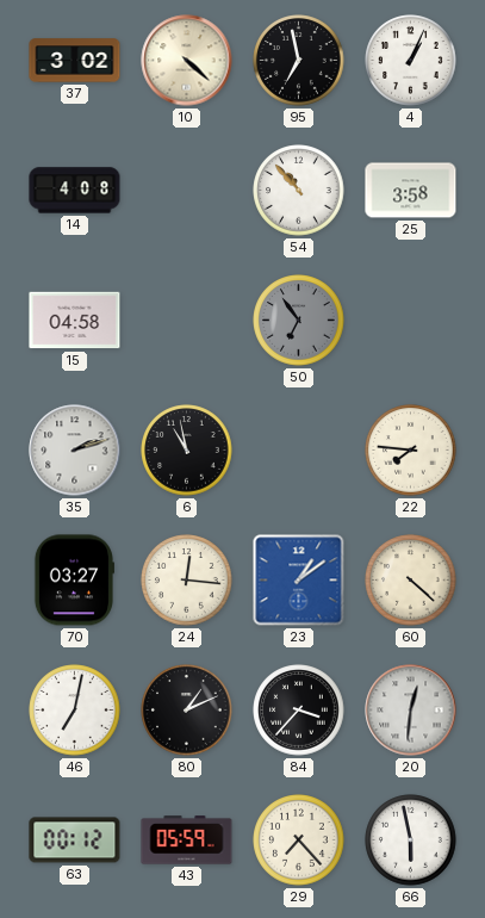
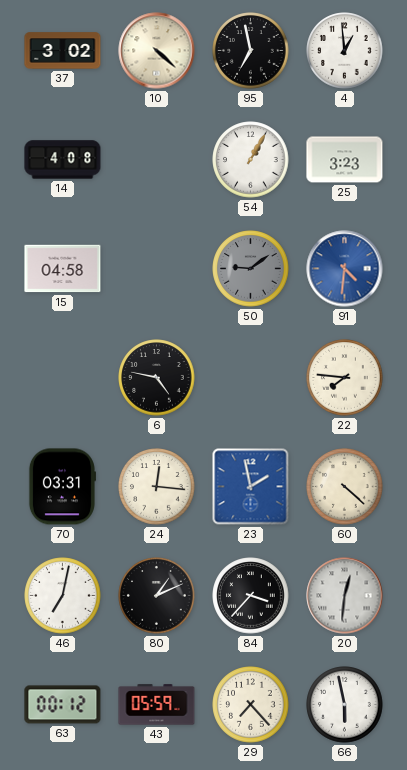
4: 1:04 -> 12:59 (345, 51)
54: 10:53 -> 1:05 (251, 160)
25: 3:58 -> 3:23 (345, 160)
50: 6:54 -> 9:09 (251, 269)
91: none -> 4:31 (345, 269)
35: 2:12 -> none (75, 451)
6: 10:58 -> 4:47 (157, 378)
70: 03:27 -> 03:31 (61, 487)
23: 1:09 -> 1:58 (251, 487)
